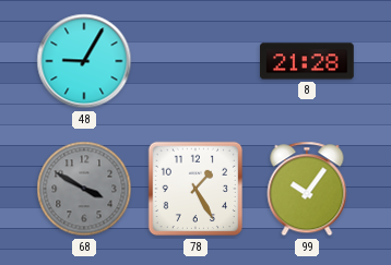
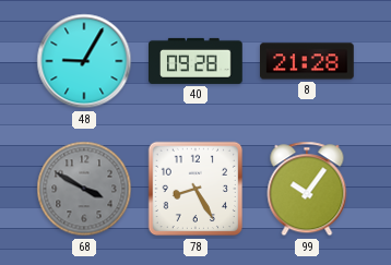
40: none -> 09:28 (195, 61)
78: 1:25 -> 8:25 (195, 189)
